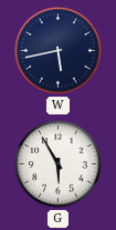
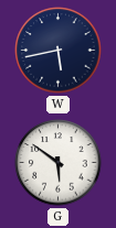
G: 5:55 -> 5:51 (59, 163)
